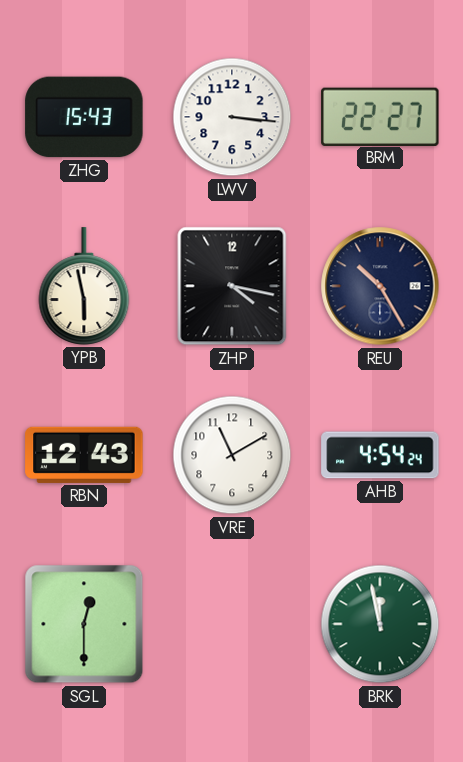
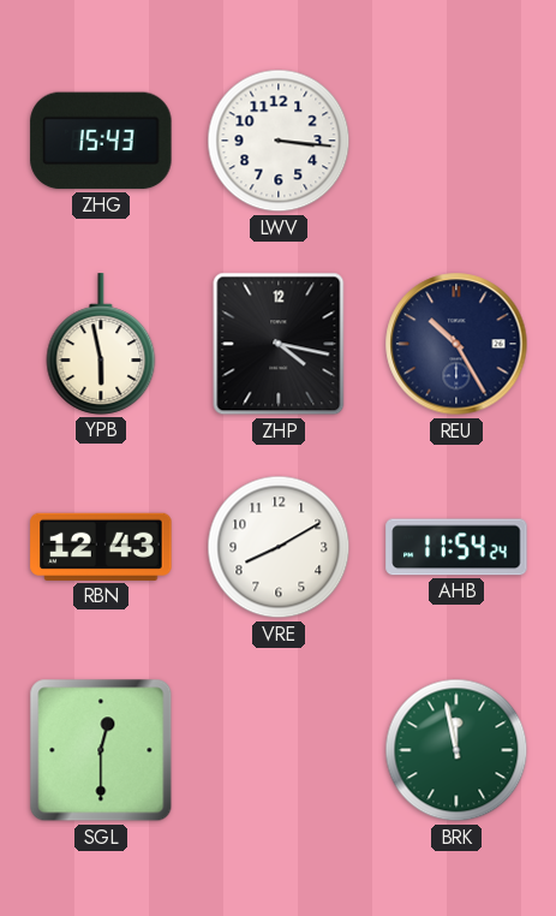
BRM: 22:27 -> none (380, 116)
VRE: 11:10 -> 8:10 (279, 547)
AHB: 4:54 -> 11:54 (456, 547)
